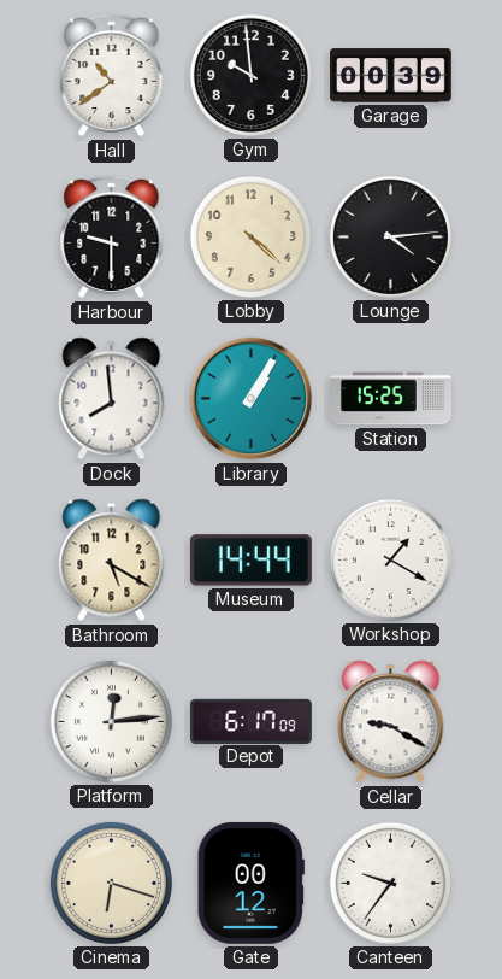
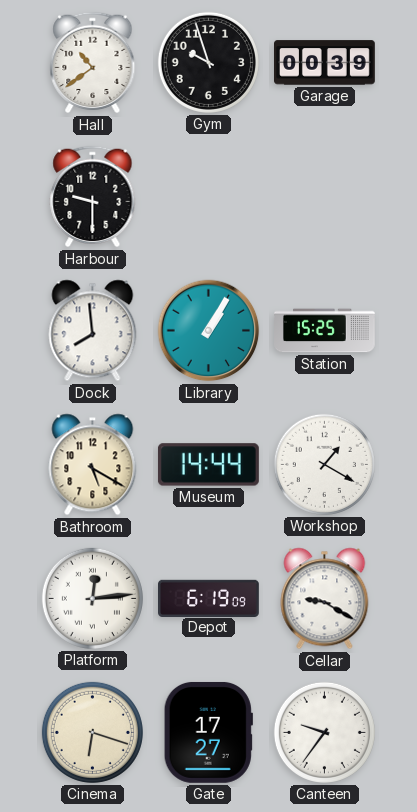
Gym: 9:59 -> 9:57 (208, 62)
Lobby: 4:22 -> none (250, 236)
Lounge: 4:14 -> none (390, 236)
Depot: 6:17 -> 6:19 (209, 598)
Gate: 00:12 -> 17:27 (208, 732)
